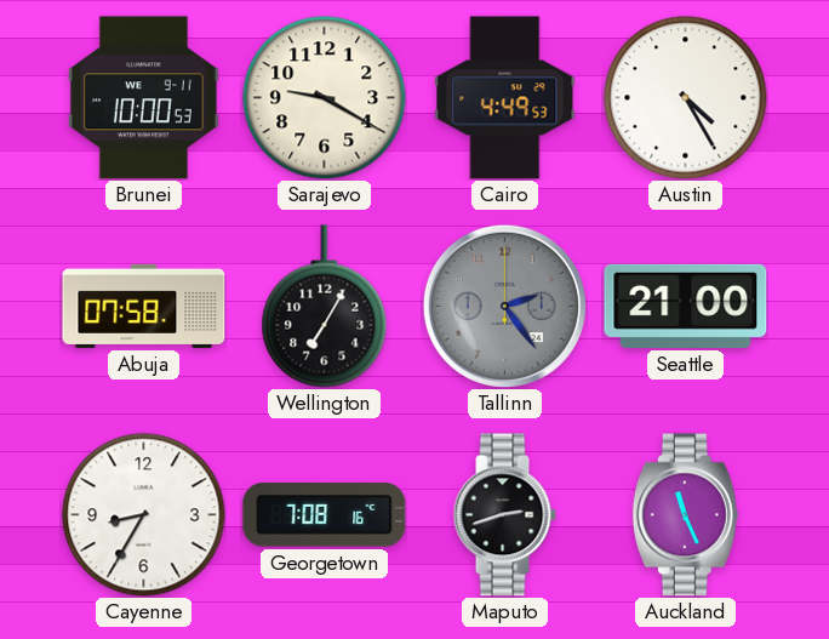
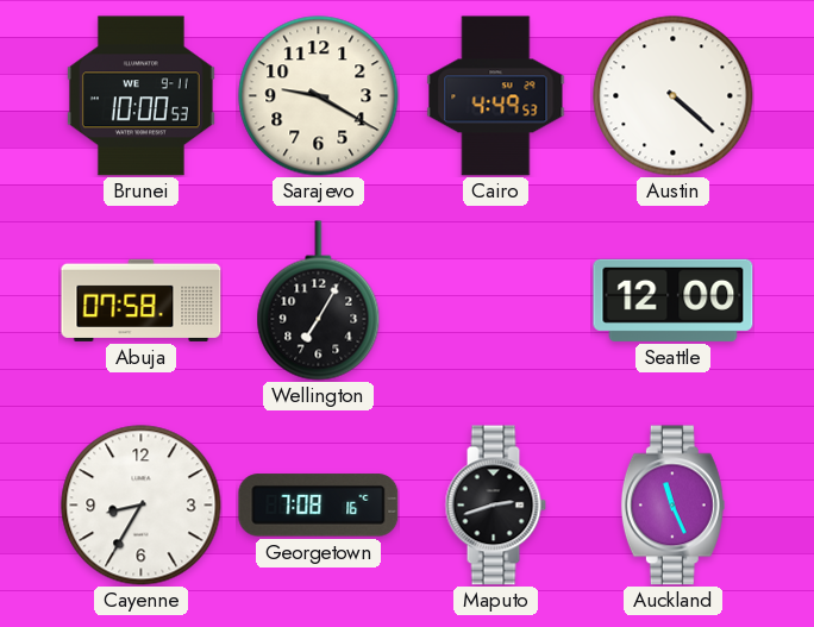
Austin: 4:25 -> 4:22 (674, 96)
Tallinn: 2:24 -> none (504, 306)
Seattle: 21:00 -> 12:00 (674, 300)
